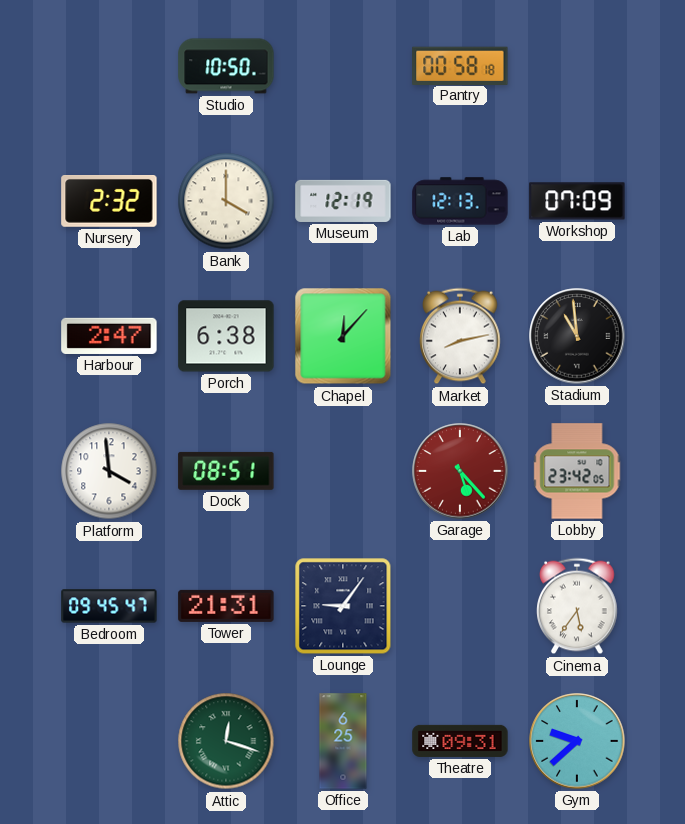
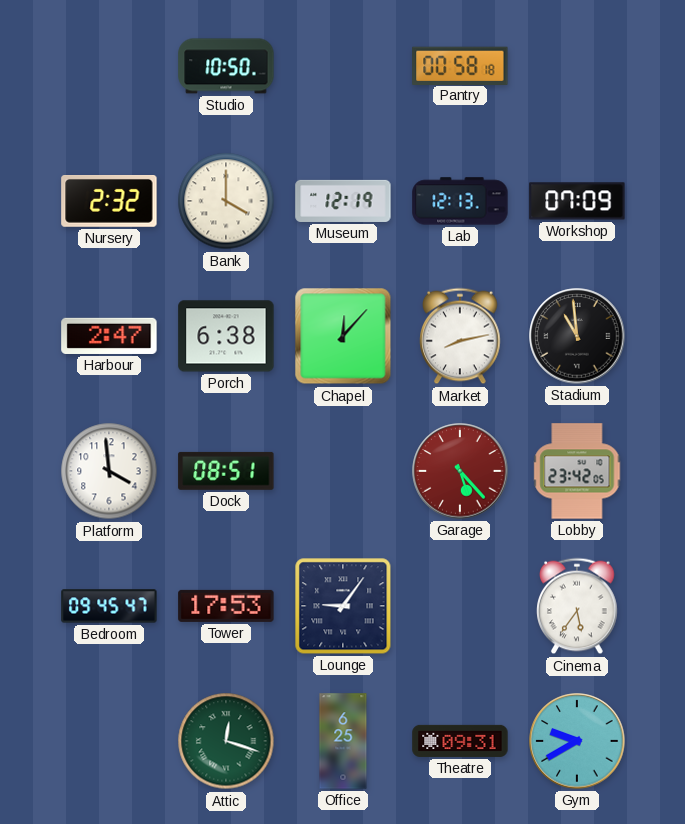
Tower: 21:31 -> 17:53 (226, 606)
Gym: 9:38 -> 9:40 (577, 741)
